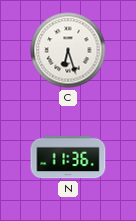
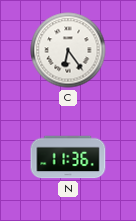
C: 6:27 -> 6:24 (68, 50)
